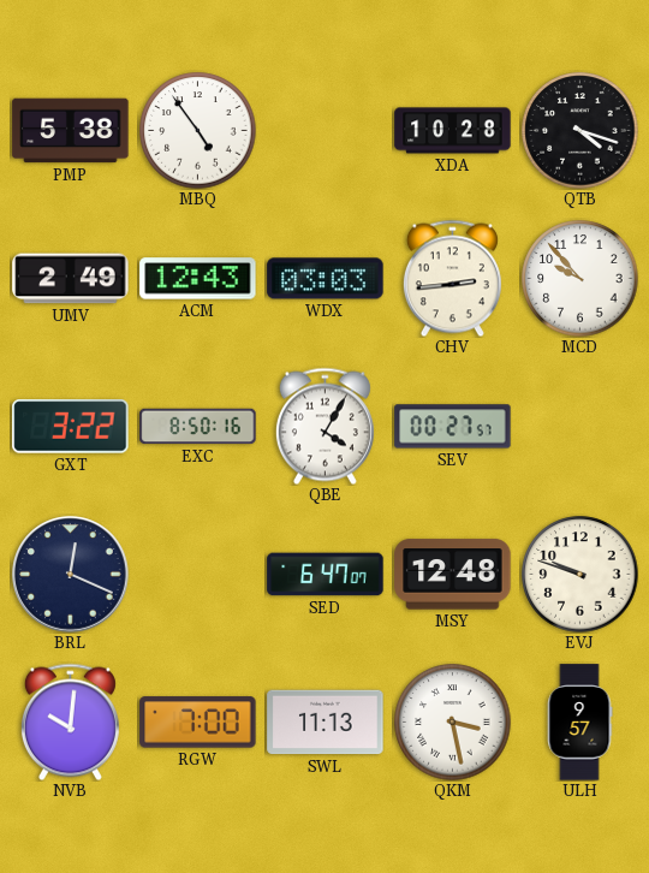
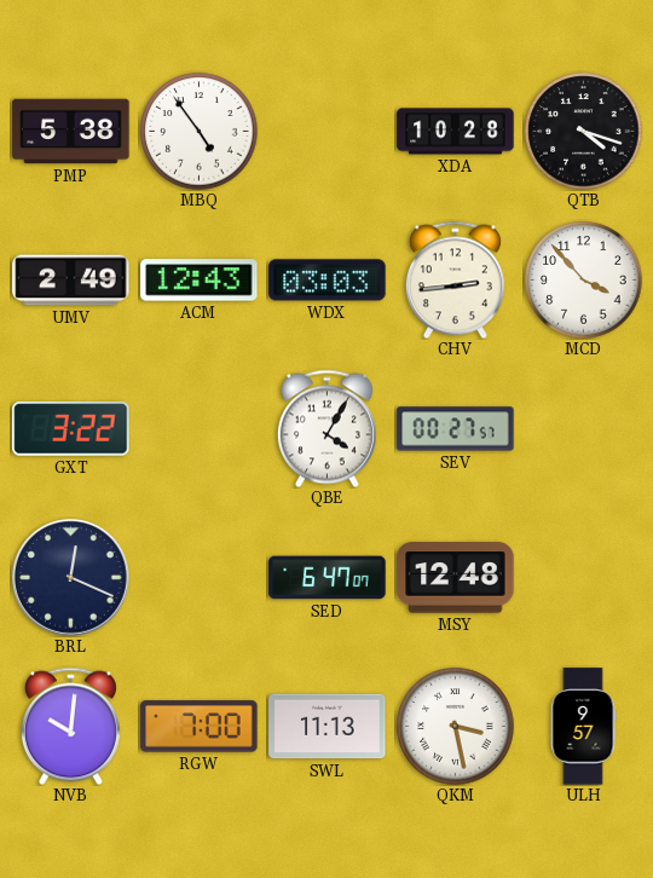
MCD: 9:53 -> 3:53 (584, 281)
EXC: 8:50 -> none (198, 427)
EVJ: 9:48 -> none (580, 575)
